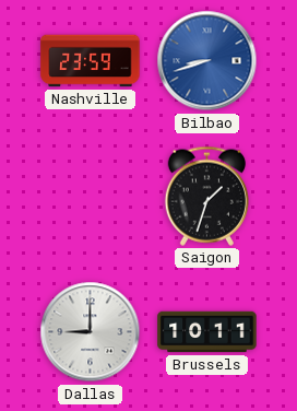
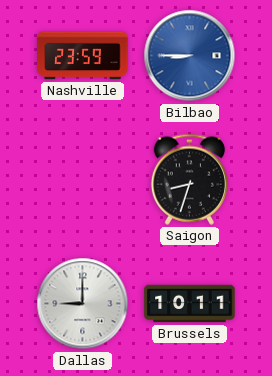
Bilbao: 8:42 -> 8:45 (190, 56)
Saigon: 1:33 -> 8:33 (189, 179)
